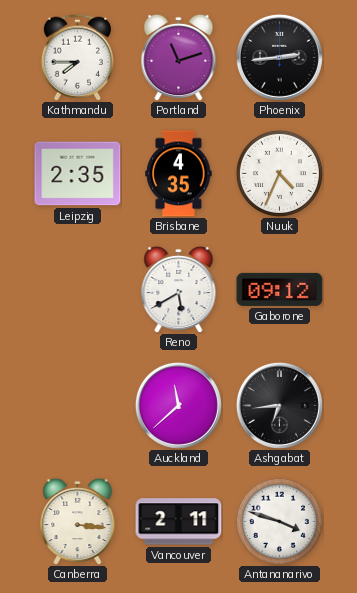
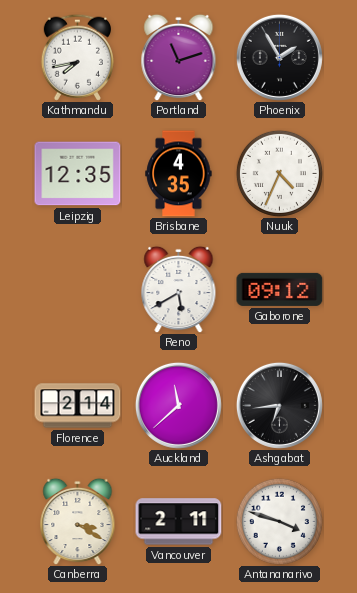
Kathmandu: 7:45 -> 7:43 (77, 57)
Phoenix: 2:44 -> 1:55 (279, 57)
Leipzig: 2:35 -> 12:35 (78, 174)
Florence: none -> 2:14 (78, 406)
Canberra: 3:16 -> 3:20 (78, 521)
